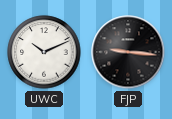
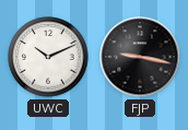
FJP: 9:16 -> 9:17 (140, 57)
